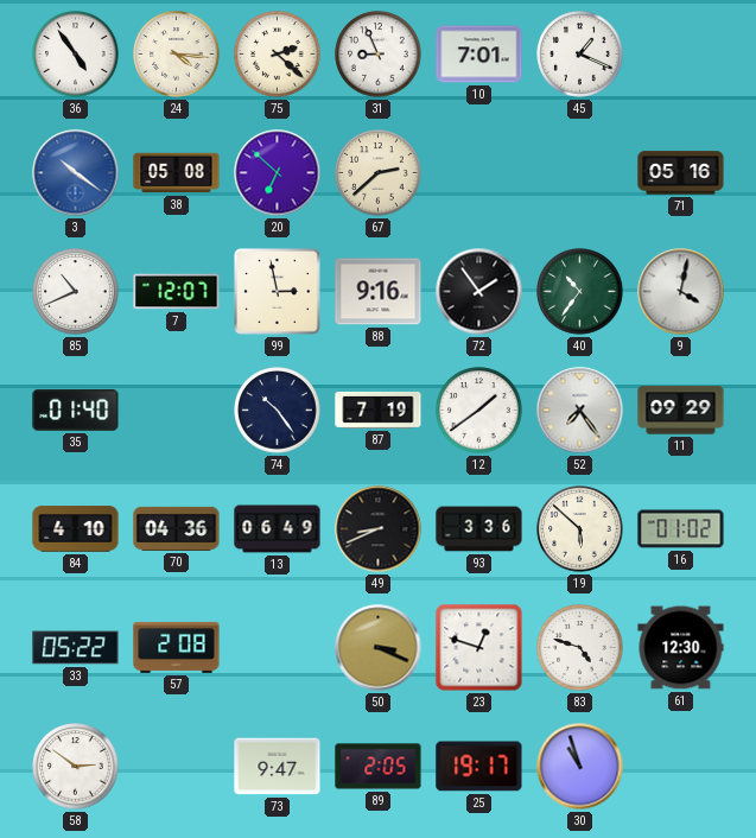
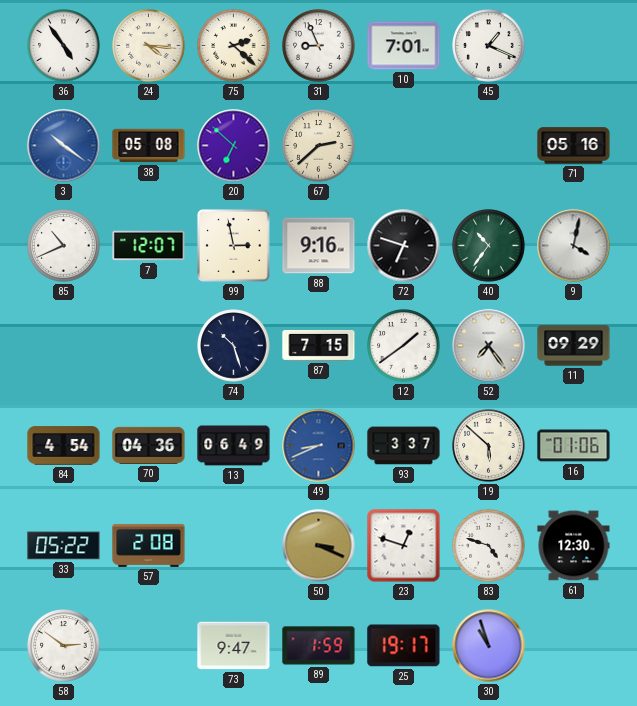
72: 1:54 -> 6:48 (404, 246)
35: 01:40 -> none (76, 410)
74: 10:24 -> 10:27 (234, 346)
87: 7:19 -> 7:15 (319, 345)
84: 4:10 -> 4:54 (64, 446)
49 dial: black -> blue (319, 446)
93: 3:36 -> 3:37 (404, 446)
16: 01:02 -> 01:06 (574, 446)
89: 2:05 -> 1:59 (319, 646)
